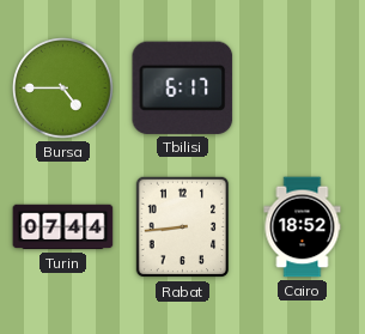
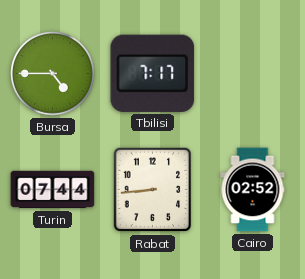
Tbilisi: 6:17 -> 7:17 (153, 73)
Cairo: 18:52 -> 02:52 (253, 190)
